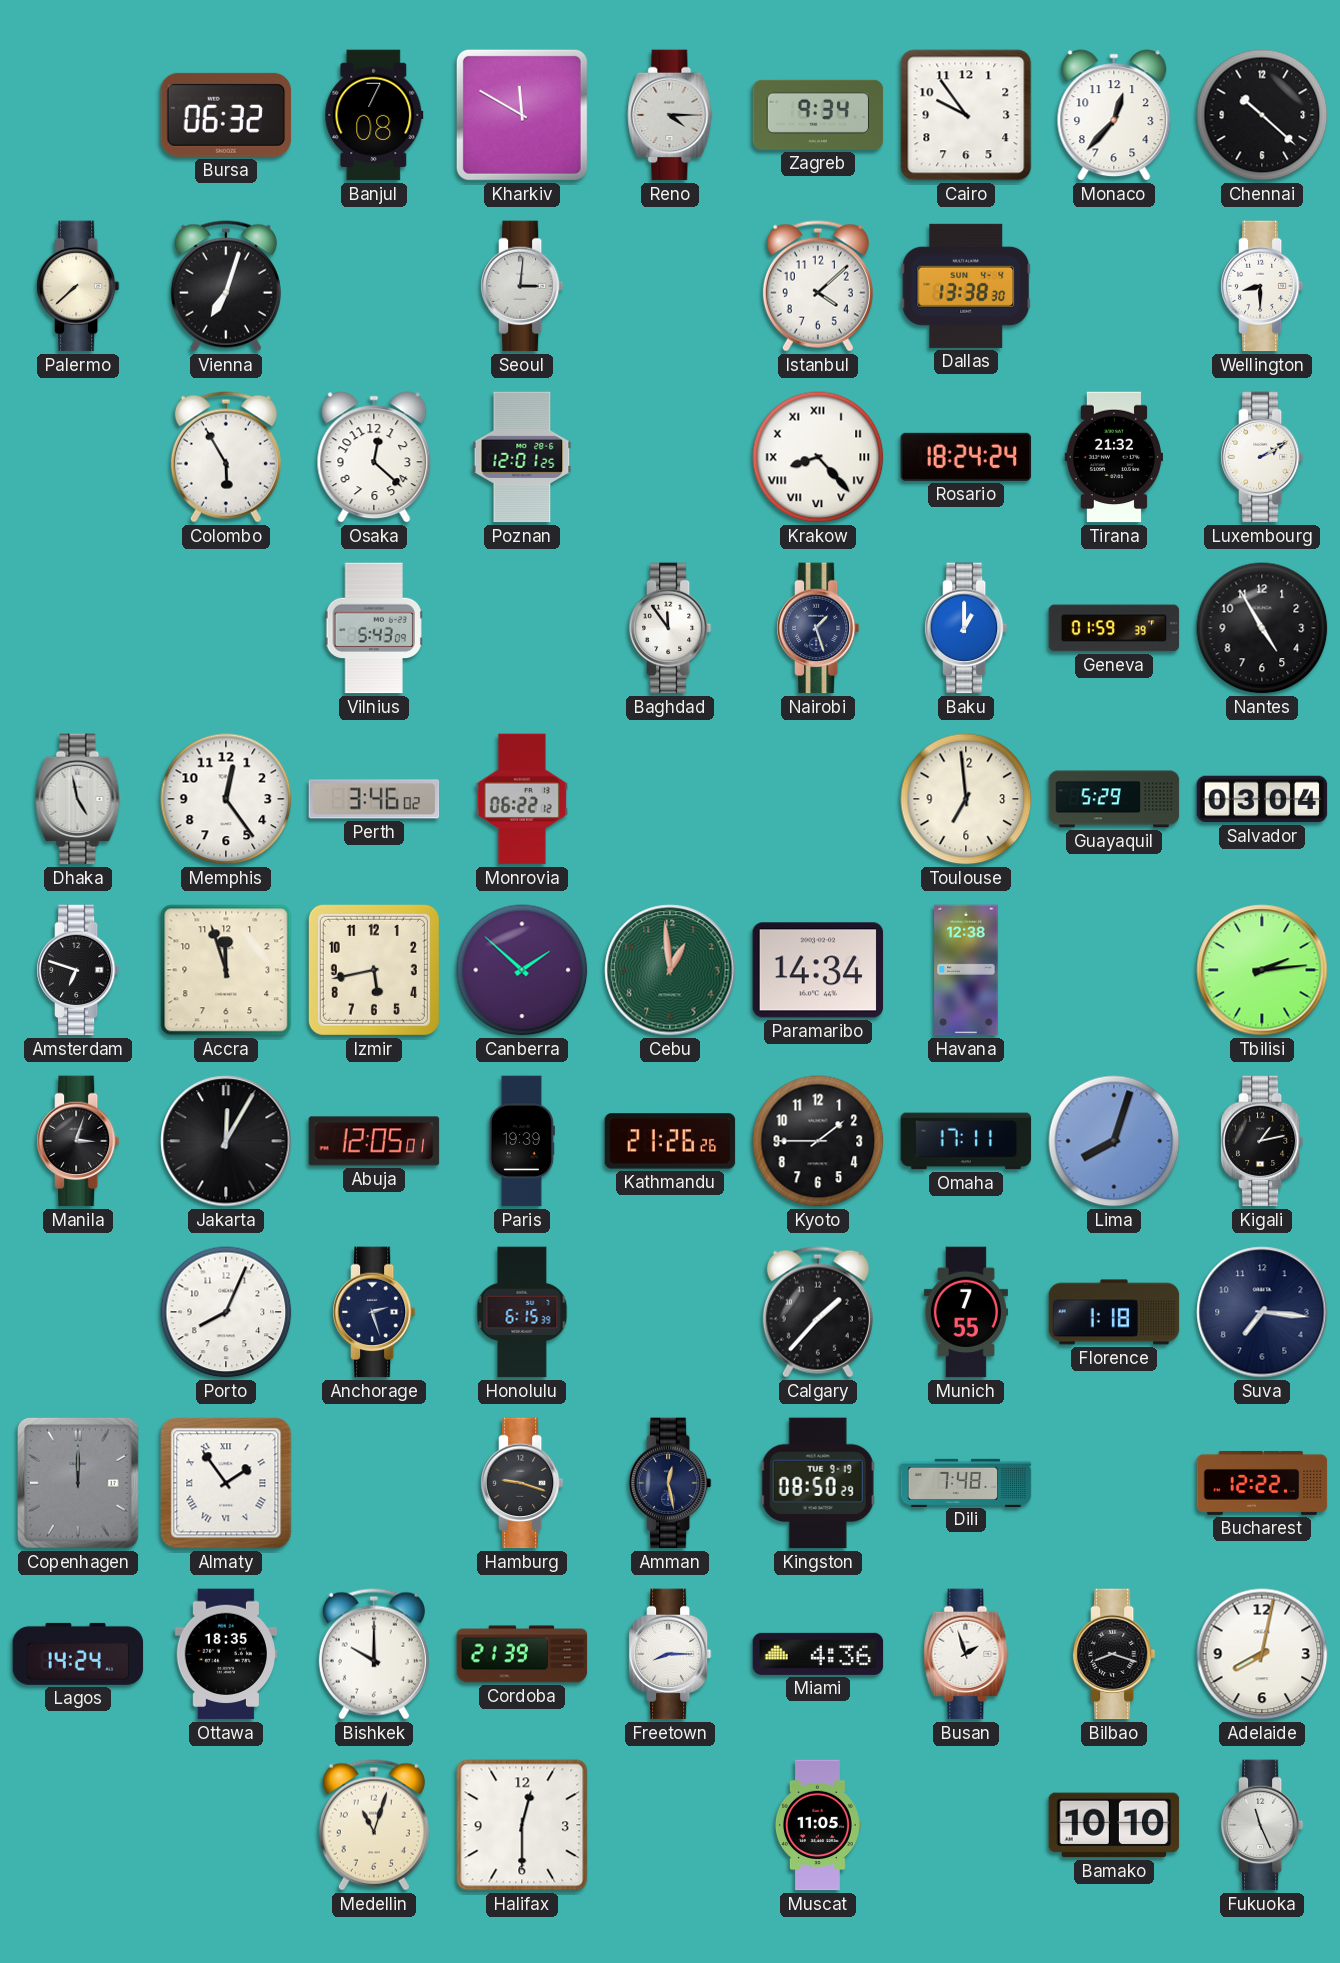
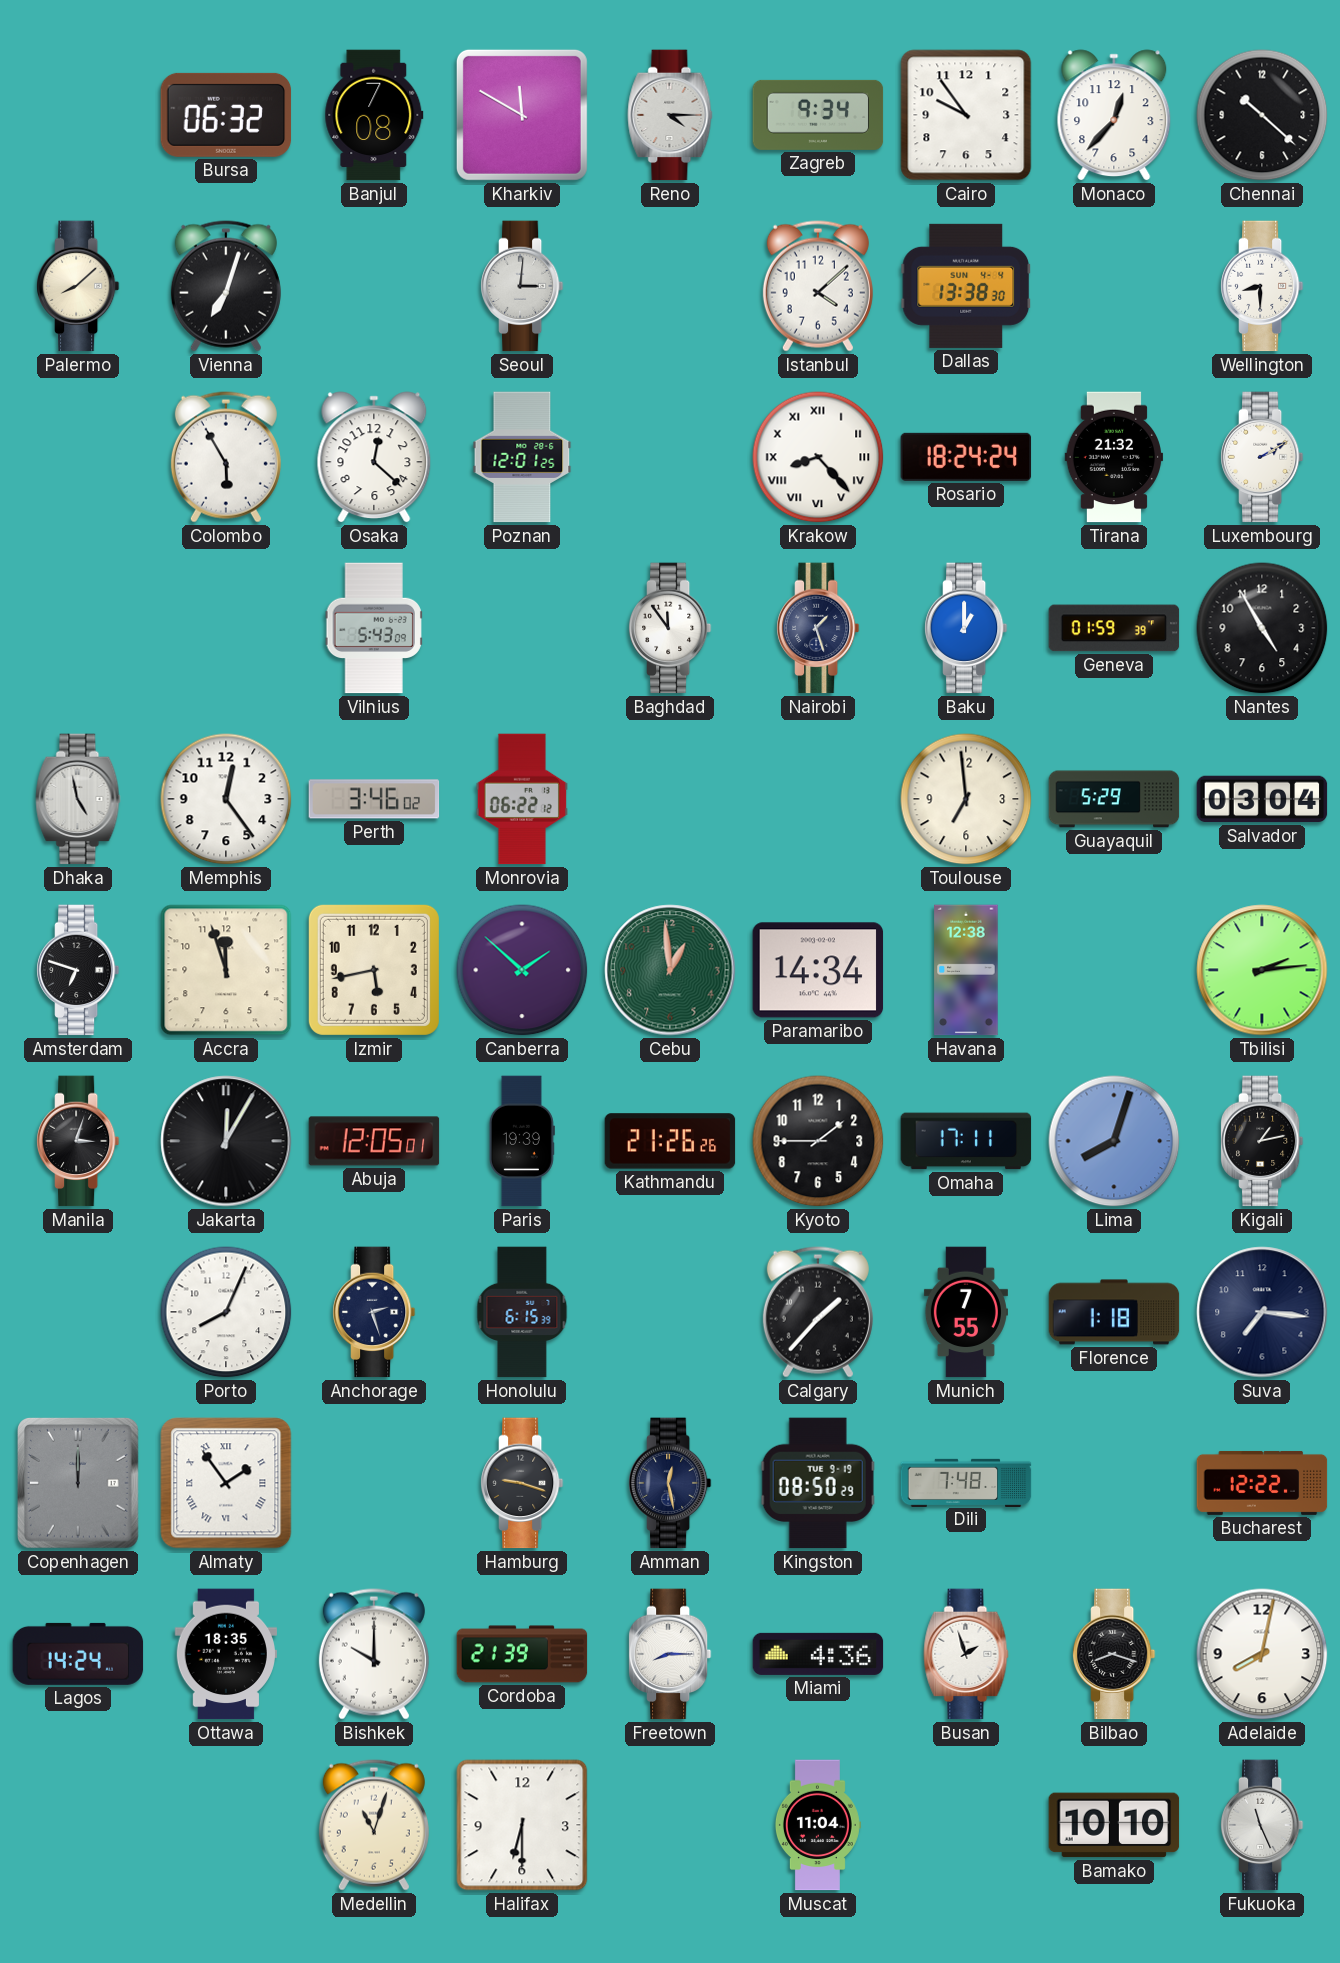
Palermo: 7:38 -> 8:08 (78, 286)
Halifax: 12:30 -> 6:30 (522, 1825)
Muscat: 11:05 -> 11:04 (817, 1825)
